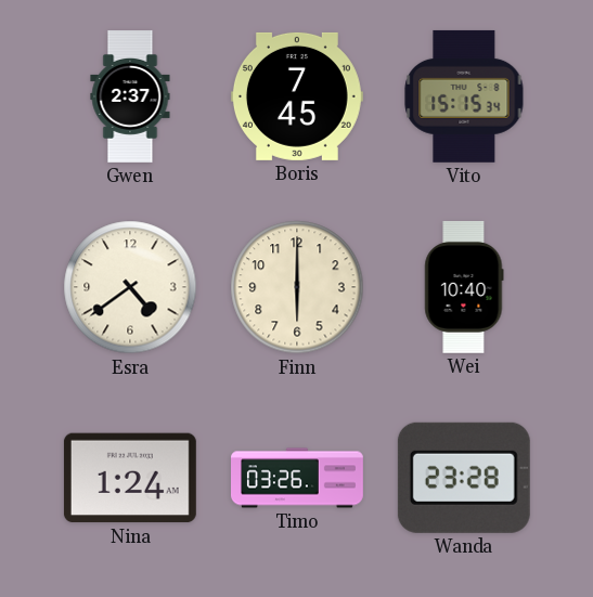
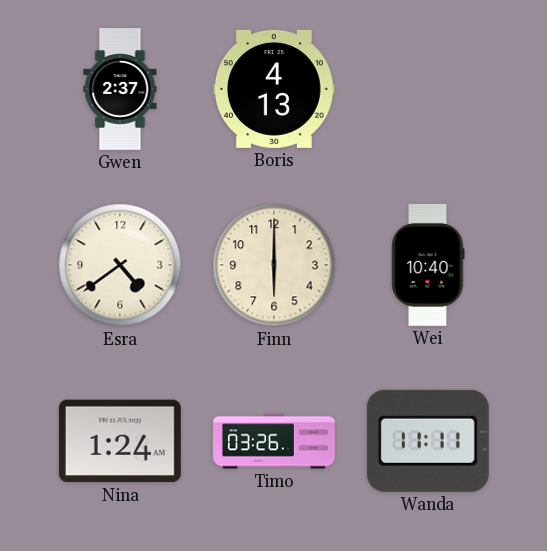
Boris: 7:45 -> 4:13 (274, 89)
Vito: 15:15 -> none (464, 96)
Wanda: 23:28 -> 11:11 (428, 441)
